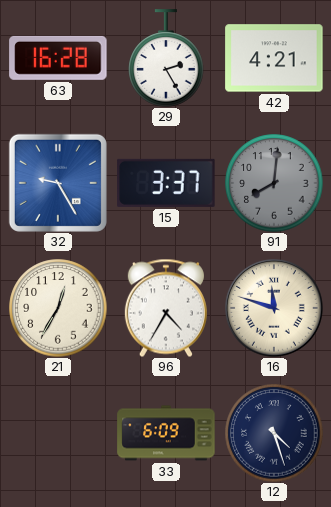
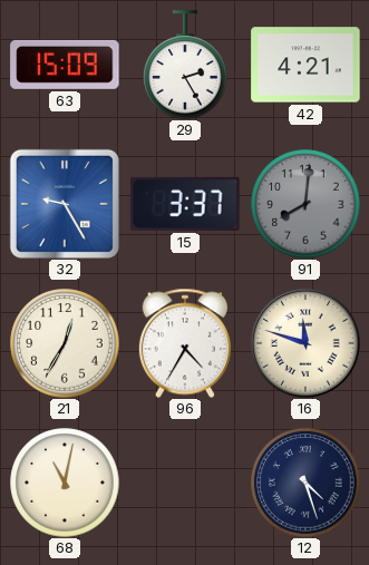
63: 16:28 -> 15:09 (65, 65)
68: none -> 11:02 (65, 483)
33: 6:09 -> none (166, 433)
